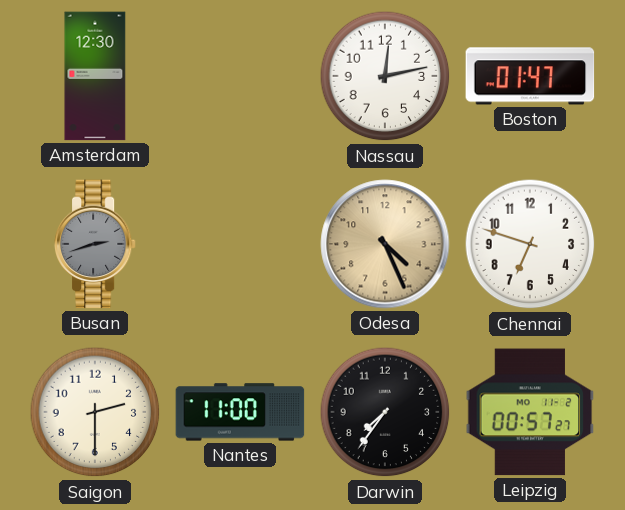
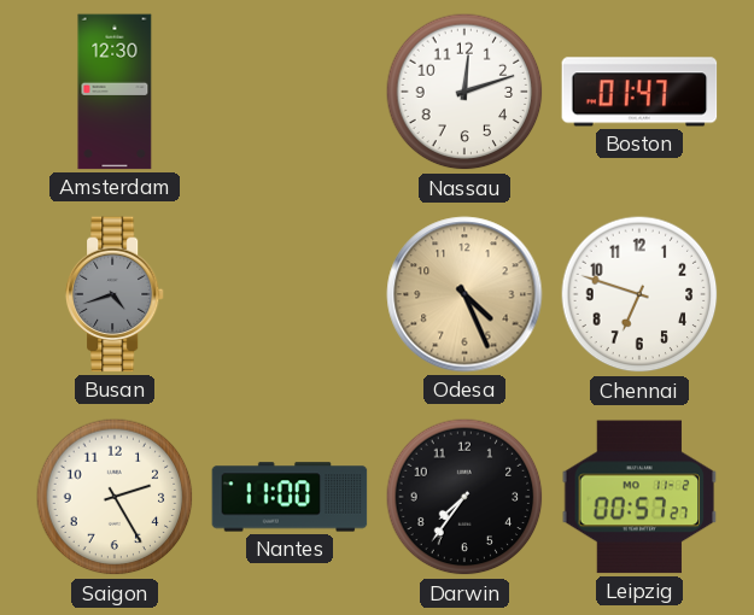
Nassau: 12:13 -> 12:12 (464, 92)
Busan: 2:42 -> 4:42 (115, 294)
Saigon: 2:30 -> 2:25 (115, 497)
